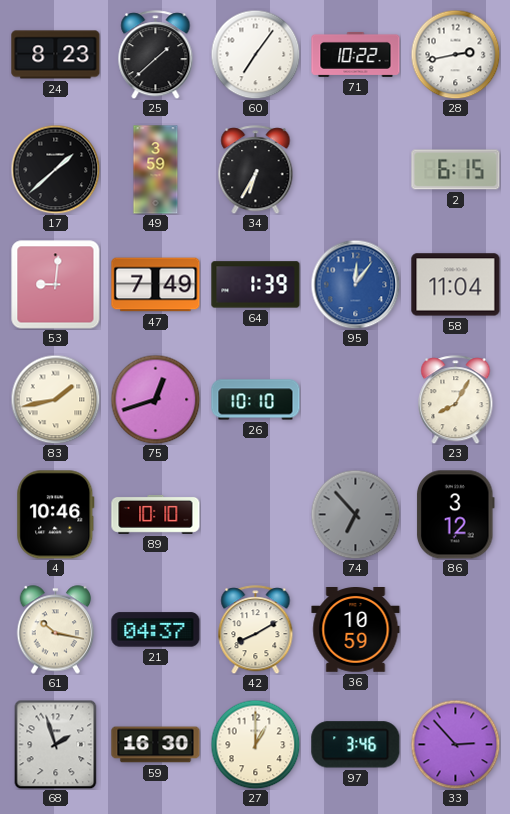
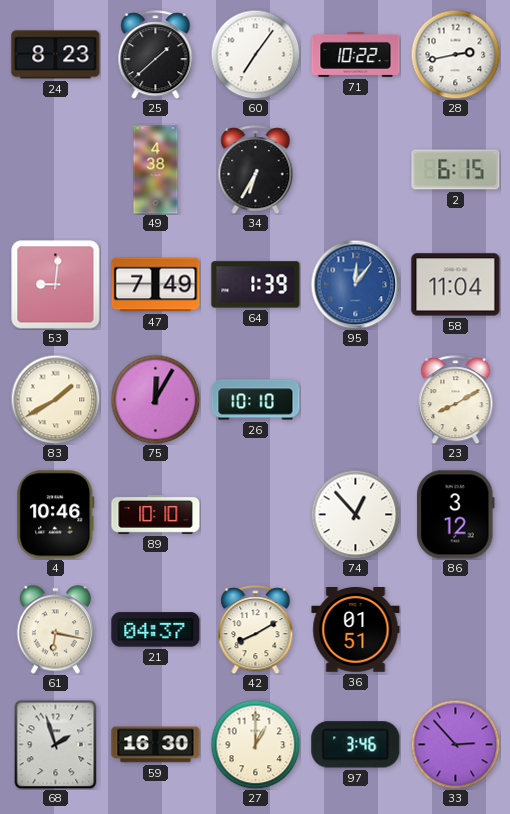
17: 1:38 -> none (55, 169)
49: 3:59 -> 4:38 (156, 170)
83: 1:43 -> 1:40 (55, 399)
75: 12:42 -> 12:05 (155, 399)
23: 8:05 -> 8:10 (456, 400)
74: 6:53 -> 12:53 (355, 514)
74 dial: grey -> white (355, 514)
61: 10:17 -> 6:17 (56, 630)
36: 10:59 -> 01:51 (356, 630)
